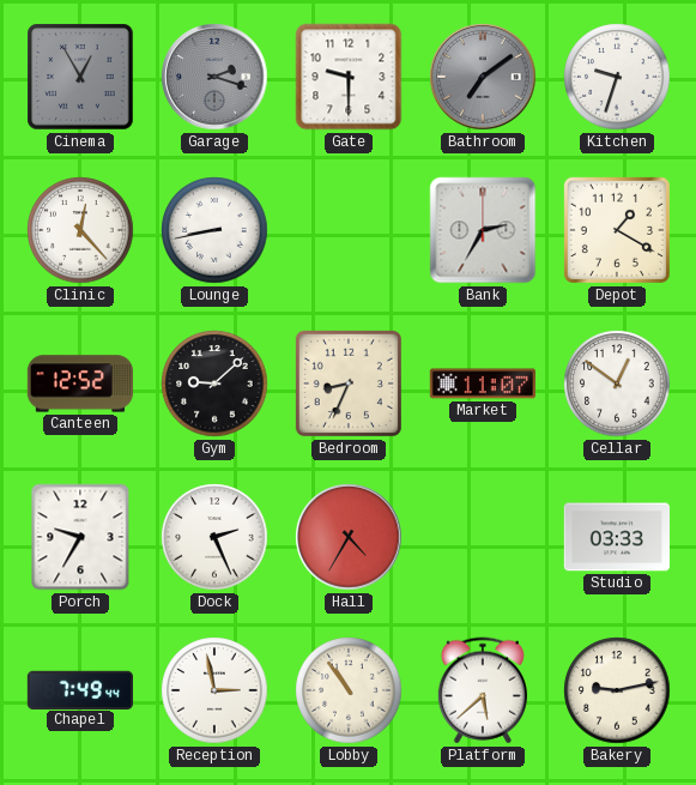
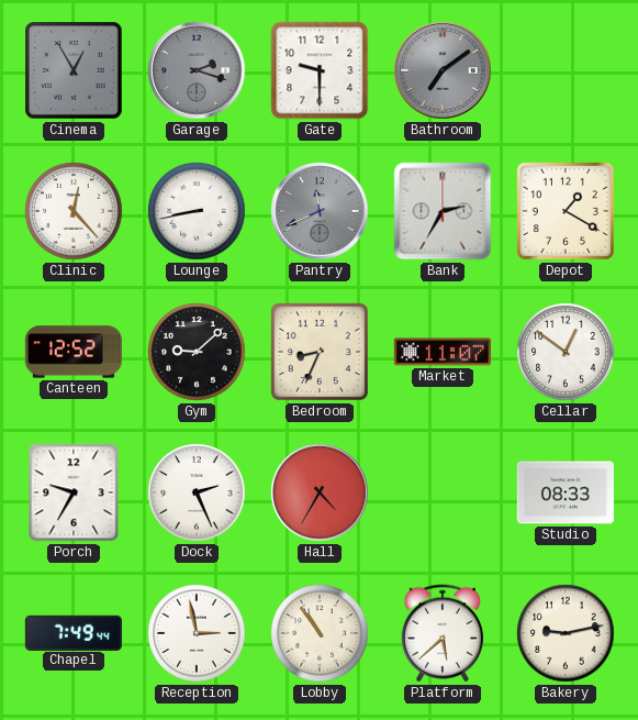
Kitchen: 9:33 -> none (617, 77)
Pantry: none -> 11:41 (320, 211)
Studio: 03:33 -> 08:33 (566, 492)
